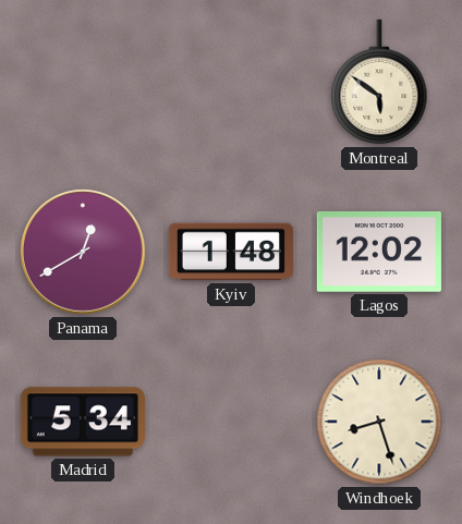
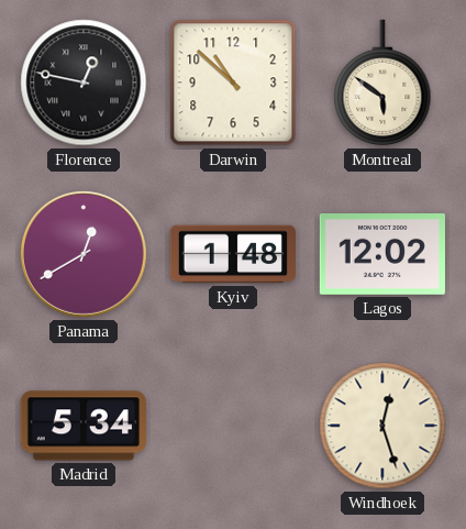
Florence: none -> 12:47 (84, 82)
Darwin: none -> 10:52 (233, 82)
Windhoek: 8:27 -> 12:27 (382, 426)
